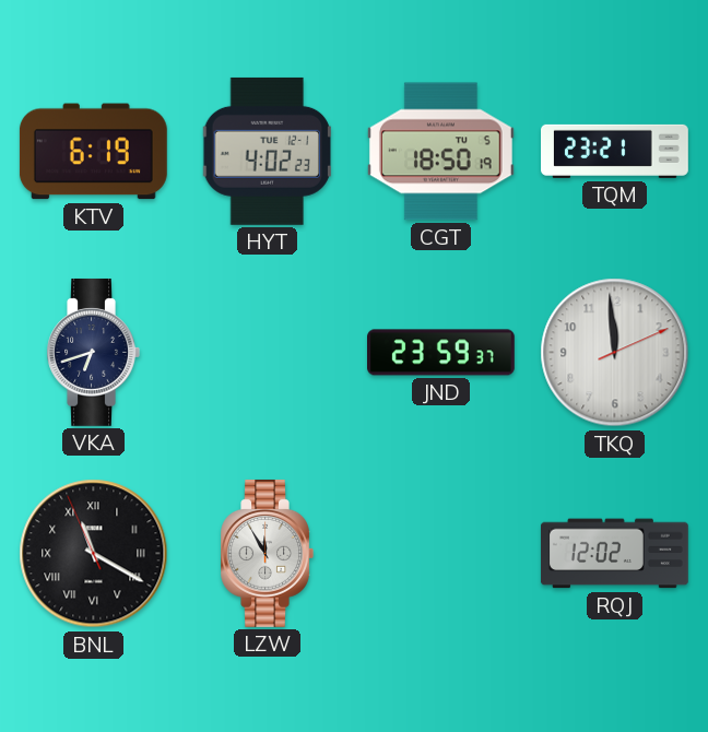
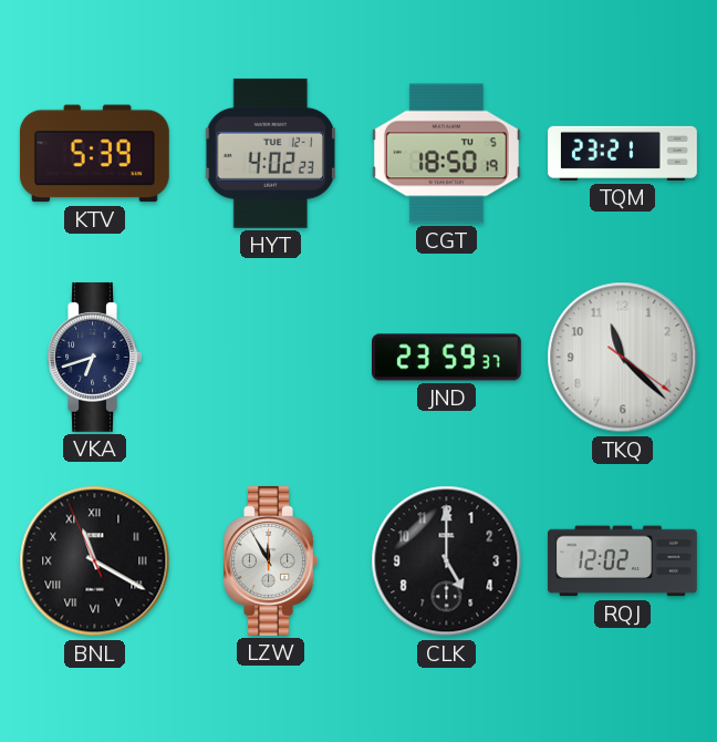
KTV: 6:19 -> 5:39 (94, 154)
TKQ: 11:59 -> 11:22 (623, 358)
CLK: none -> 5:00 (447, 561)
